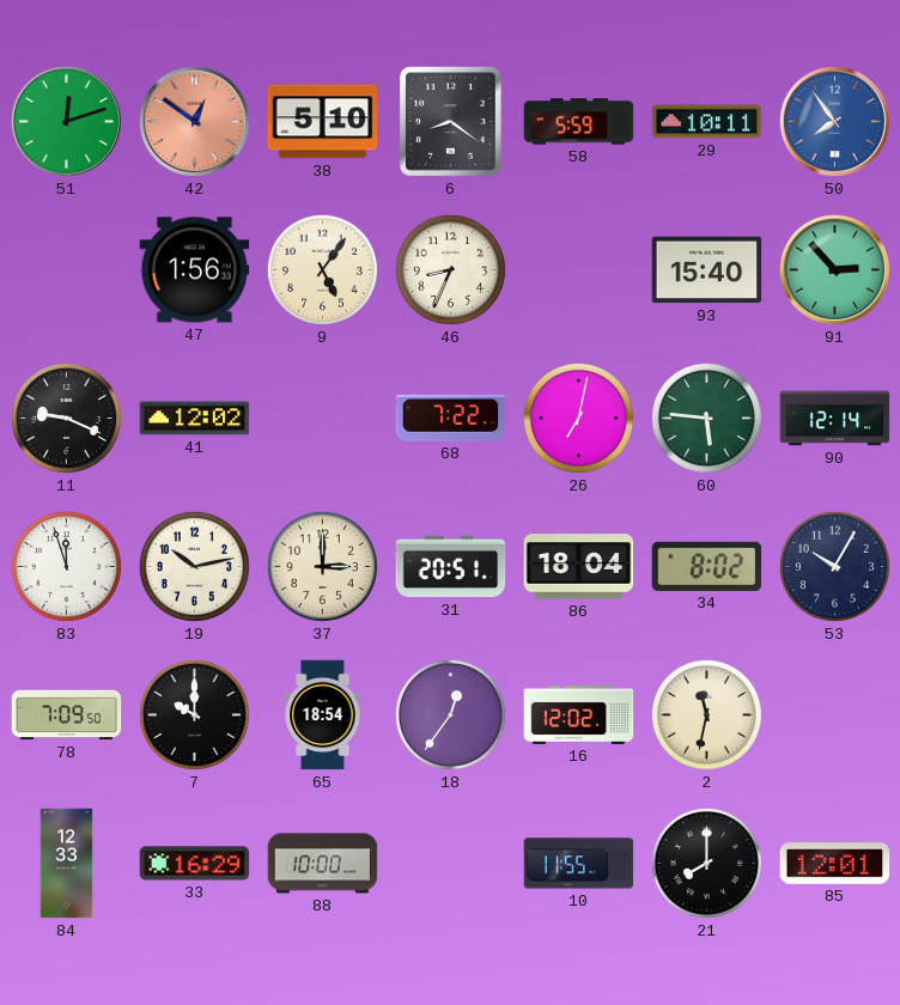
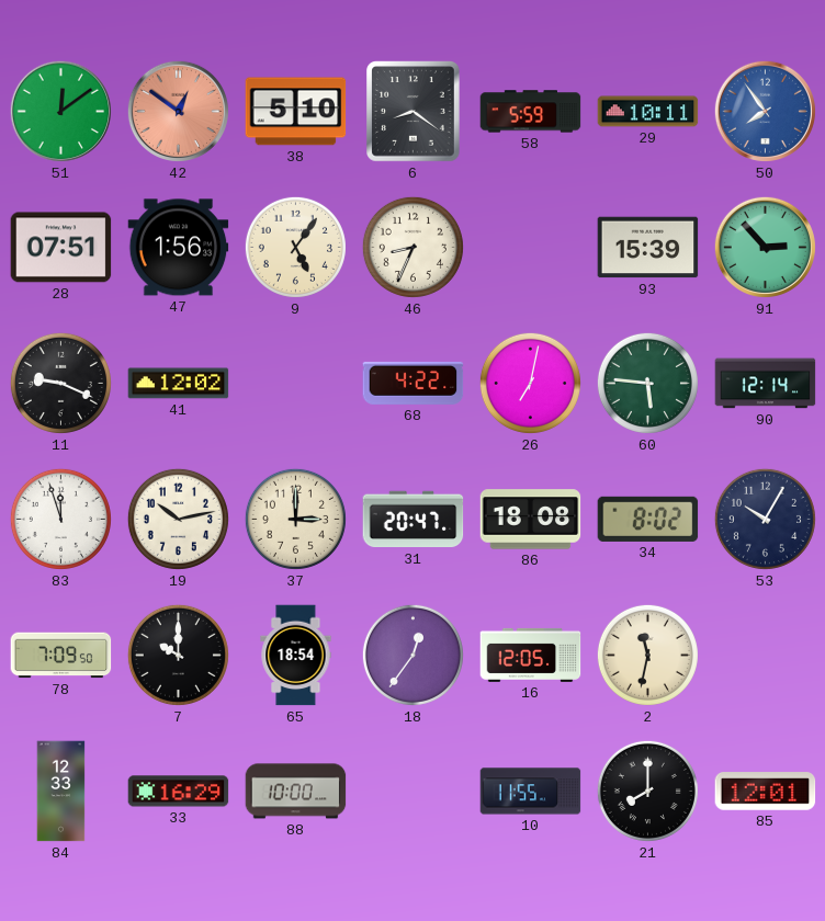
51: 12:12 -> 12:09 (60, 111)
28: none -> 07:51 (61, 248)
93: 15:40 -> 15:39 (648, 248)
68: 7:22 -> 4:22 (414, 383)
31: 20:51 -> 20:47 (414, 520)
86: 18:04 -> 18:08 (531, 520)
16: 12:02 -> 12:05 (531, 655)
